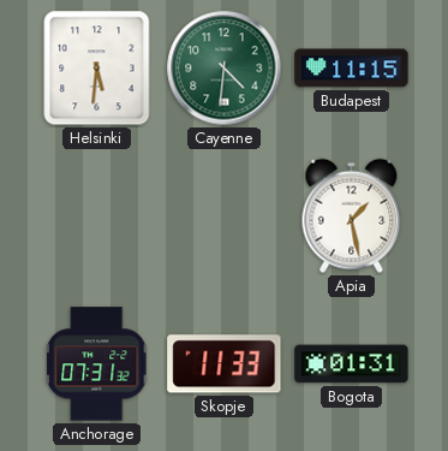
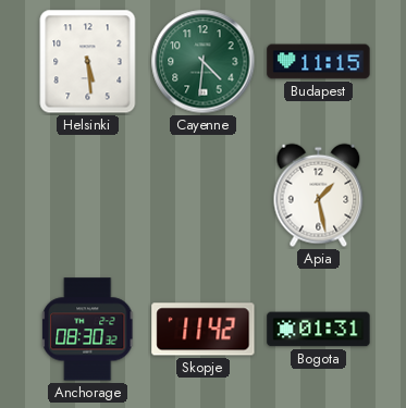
Helsinki: 5:31 -> 5:29 (88, 62)
Anchorage: 07:31 -> 08:30 (88, 330)
Skopje: 11:33 -> 11:42 (204, 330)
